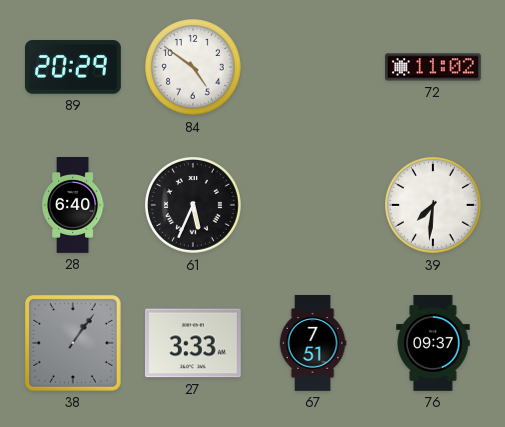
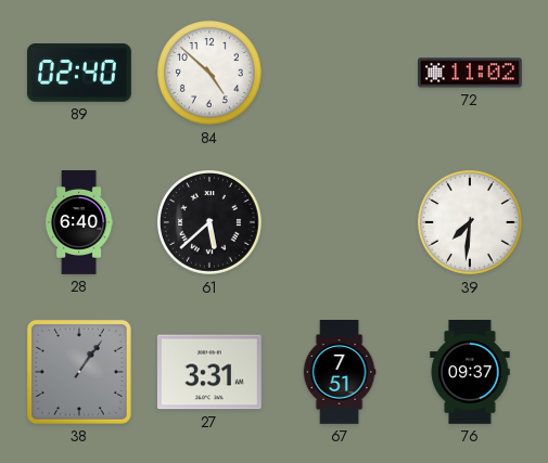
89: 20:29 -> 02:40 (79, 73)
84: 4:51 -> 4:52 (211, 74)
61: 5:34 -> 5:38 (211, 223)
27: 3:33 -> 3:31 (209, 372)
